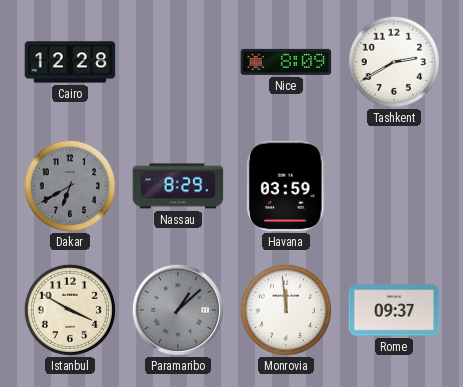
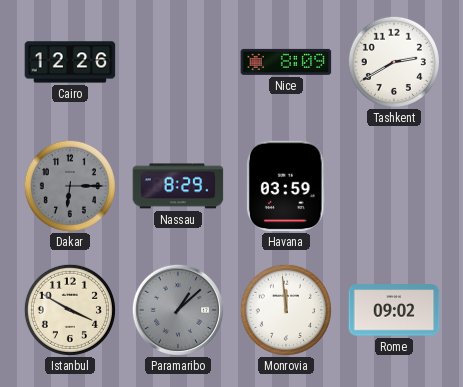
Cairo: 12:28 -> 12:26 (70, 62)
Dakar: 6:40 -> 6:15 (70, 186)
Rome: 09:37 -> 09:02 (394, 310)
